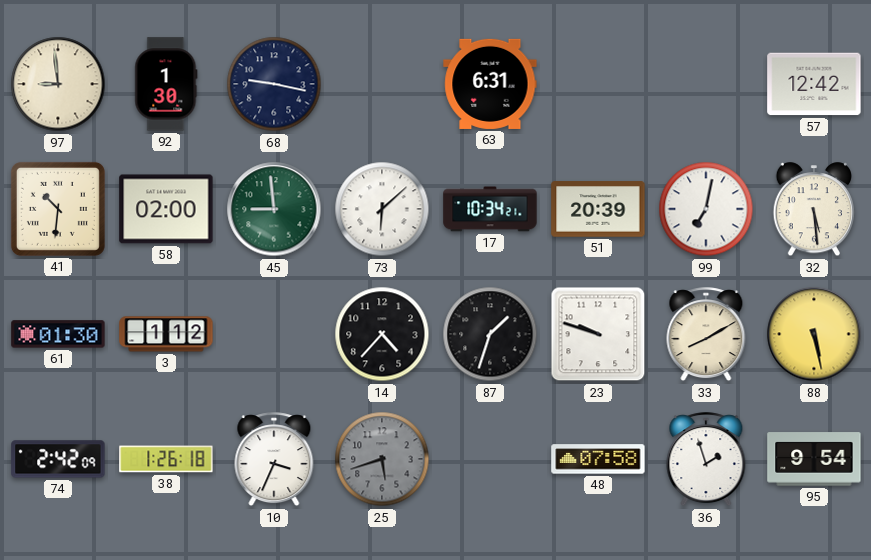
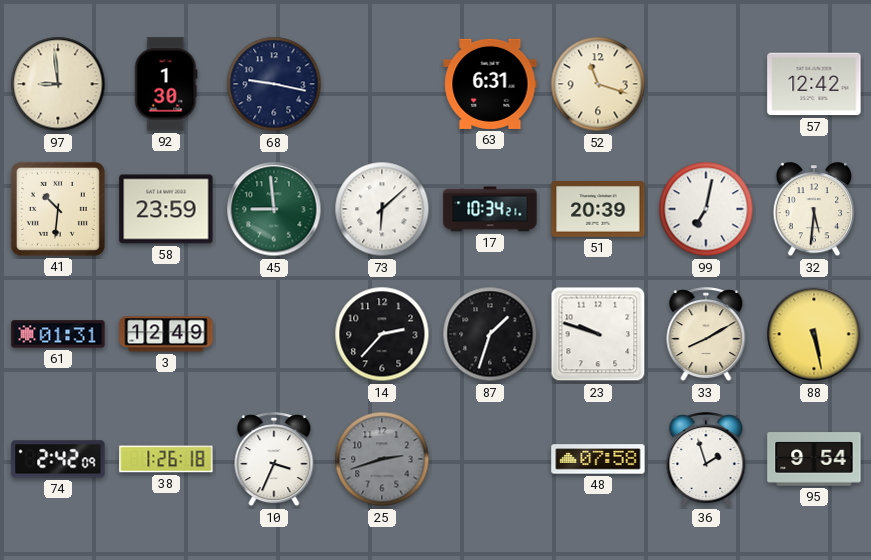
52: none -> 11:18 (598, 84)
58: 02:00 -> 23:59 (166, 209)
32: 5:29 -> 5:31 (813, 210)
61: 01:30 -> 01:31 (58, 334)
3: 1:12 -> 12:49 (166, 334)
14: 4:37 -> 2:37 (382, 334)
25: 5:42 -> 2:42 (382, 459)
